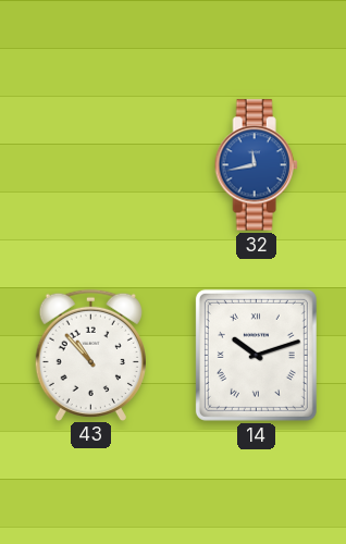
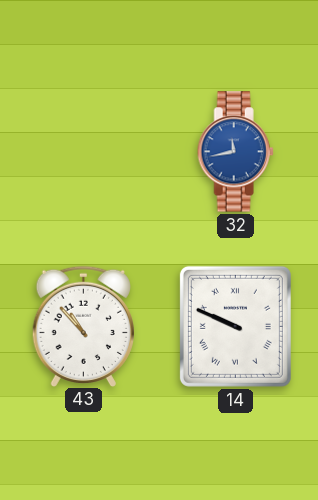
14: 10:12 -> 9:49 (235, 326)
